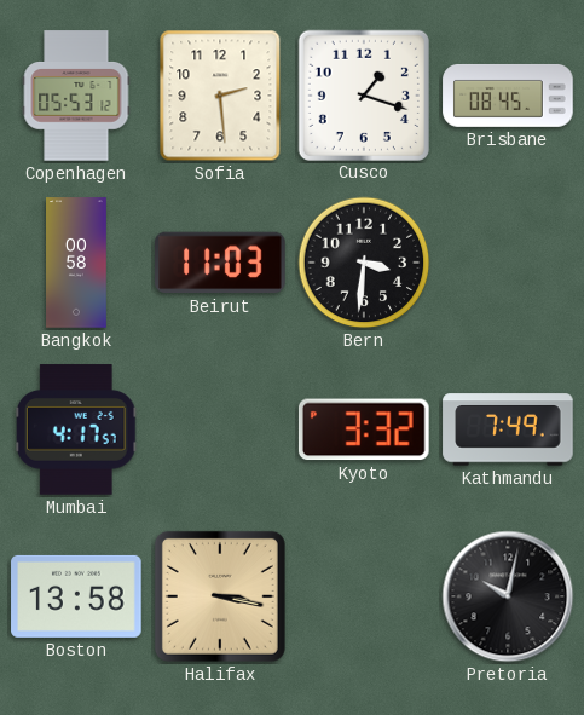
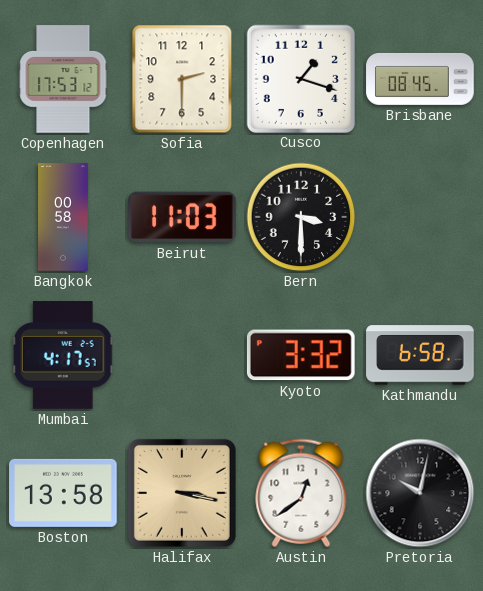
Copenhagen: 05:53 -> 17:53 (63, 79)
Sofia: 2:29 -> 2:30 (182, 79)
Bern: 3:31 -> 3:30 (301, 217)
Kathmandu: 7:49 -> 6:58 (420, 355)
Austin: none -> 12:39 (301, 493)
